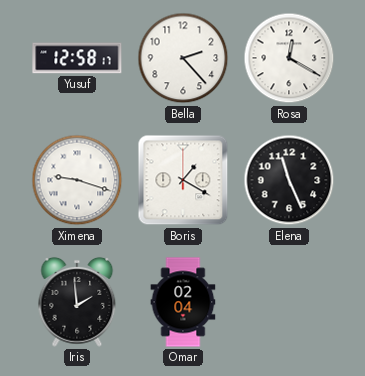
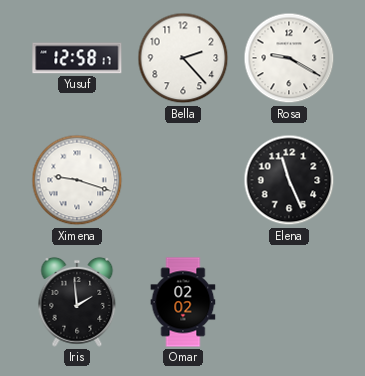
Rosa: 12:20 -> 9:20 (289, 58)
Boris: 1:20 -> none (183, 180)
Omar: 02:04 -> 02:02 (183, 302)
